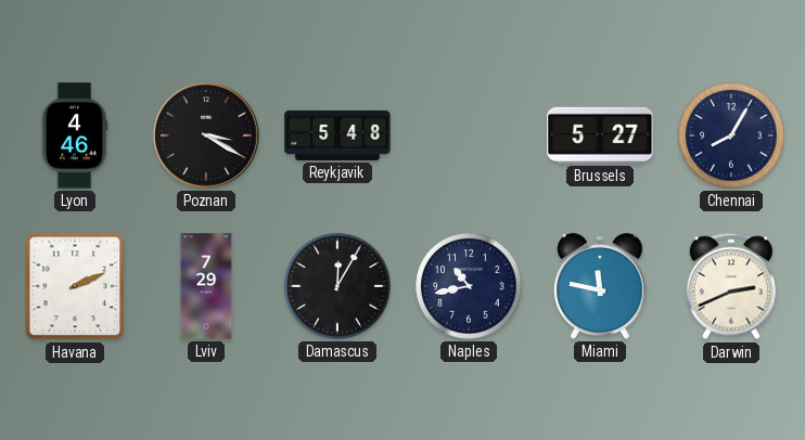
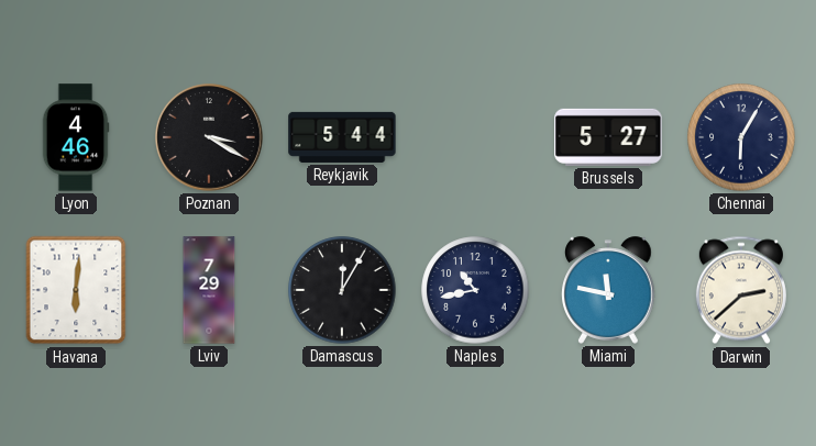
Reykjavik: 5:48 -> 5:44 (342, 137)
Chennai: 8:05 -> 6:05 (741, 137)
Havana: 2:11 -> 6:01 (76, 290)
Darwin: 2:41 -> 2:38 (741, 290)
